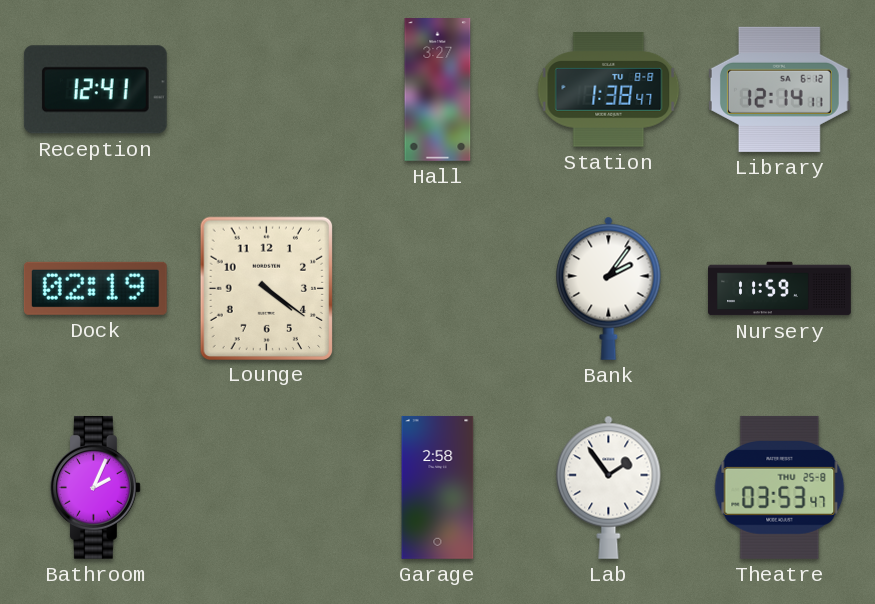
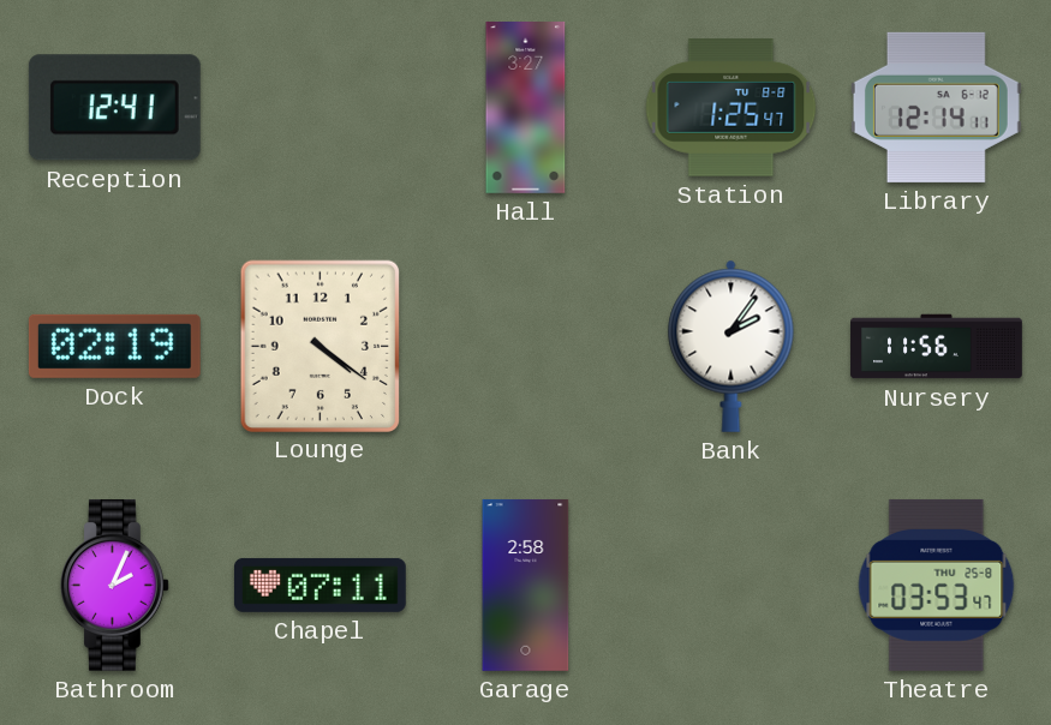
Station: 1:38 -> 1:25 (731, 108)
Nursery: 11:59 -> 11:56 (937, 347)
Chapel: none -> 07:11 (320, 585)
Lab: 1:54 -> none (609, 487)
